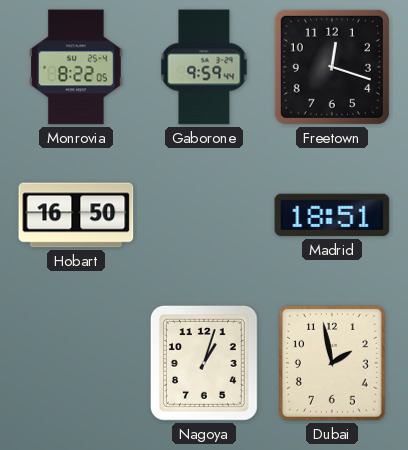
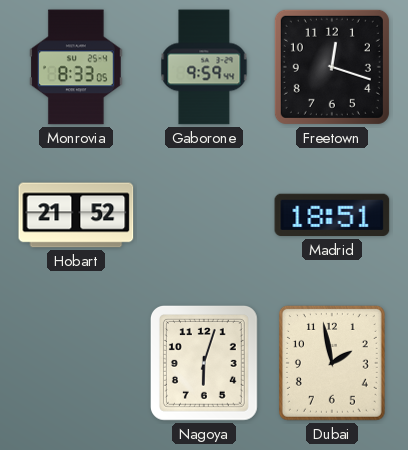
Monrovia: 8:22 -> 8:33 (77, 67)
Hobart: 16:50 -> 21:52 (76, 215)
Nagoya: 1:03 -> 6:03 (204, 363)
